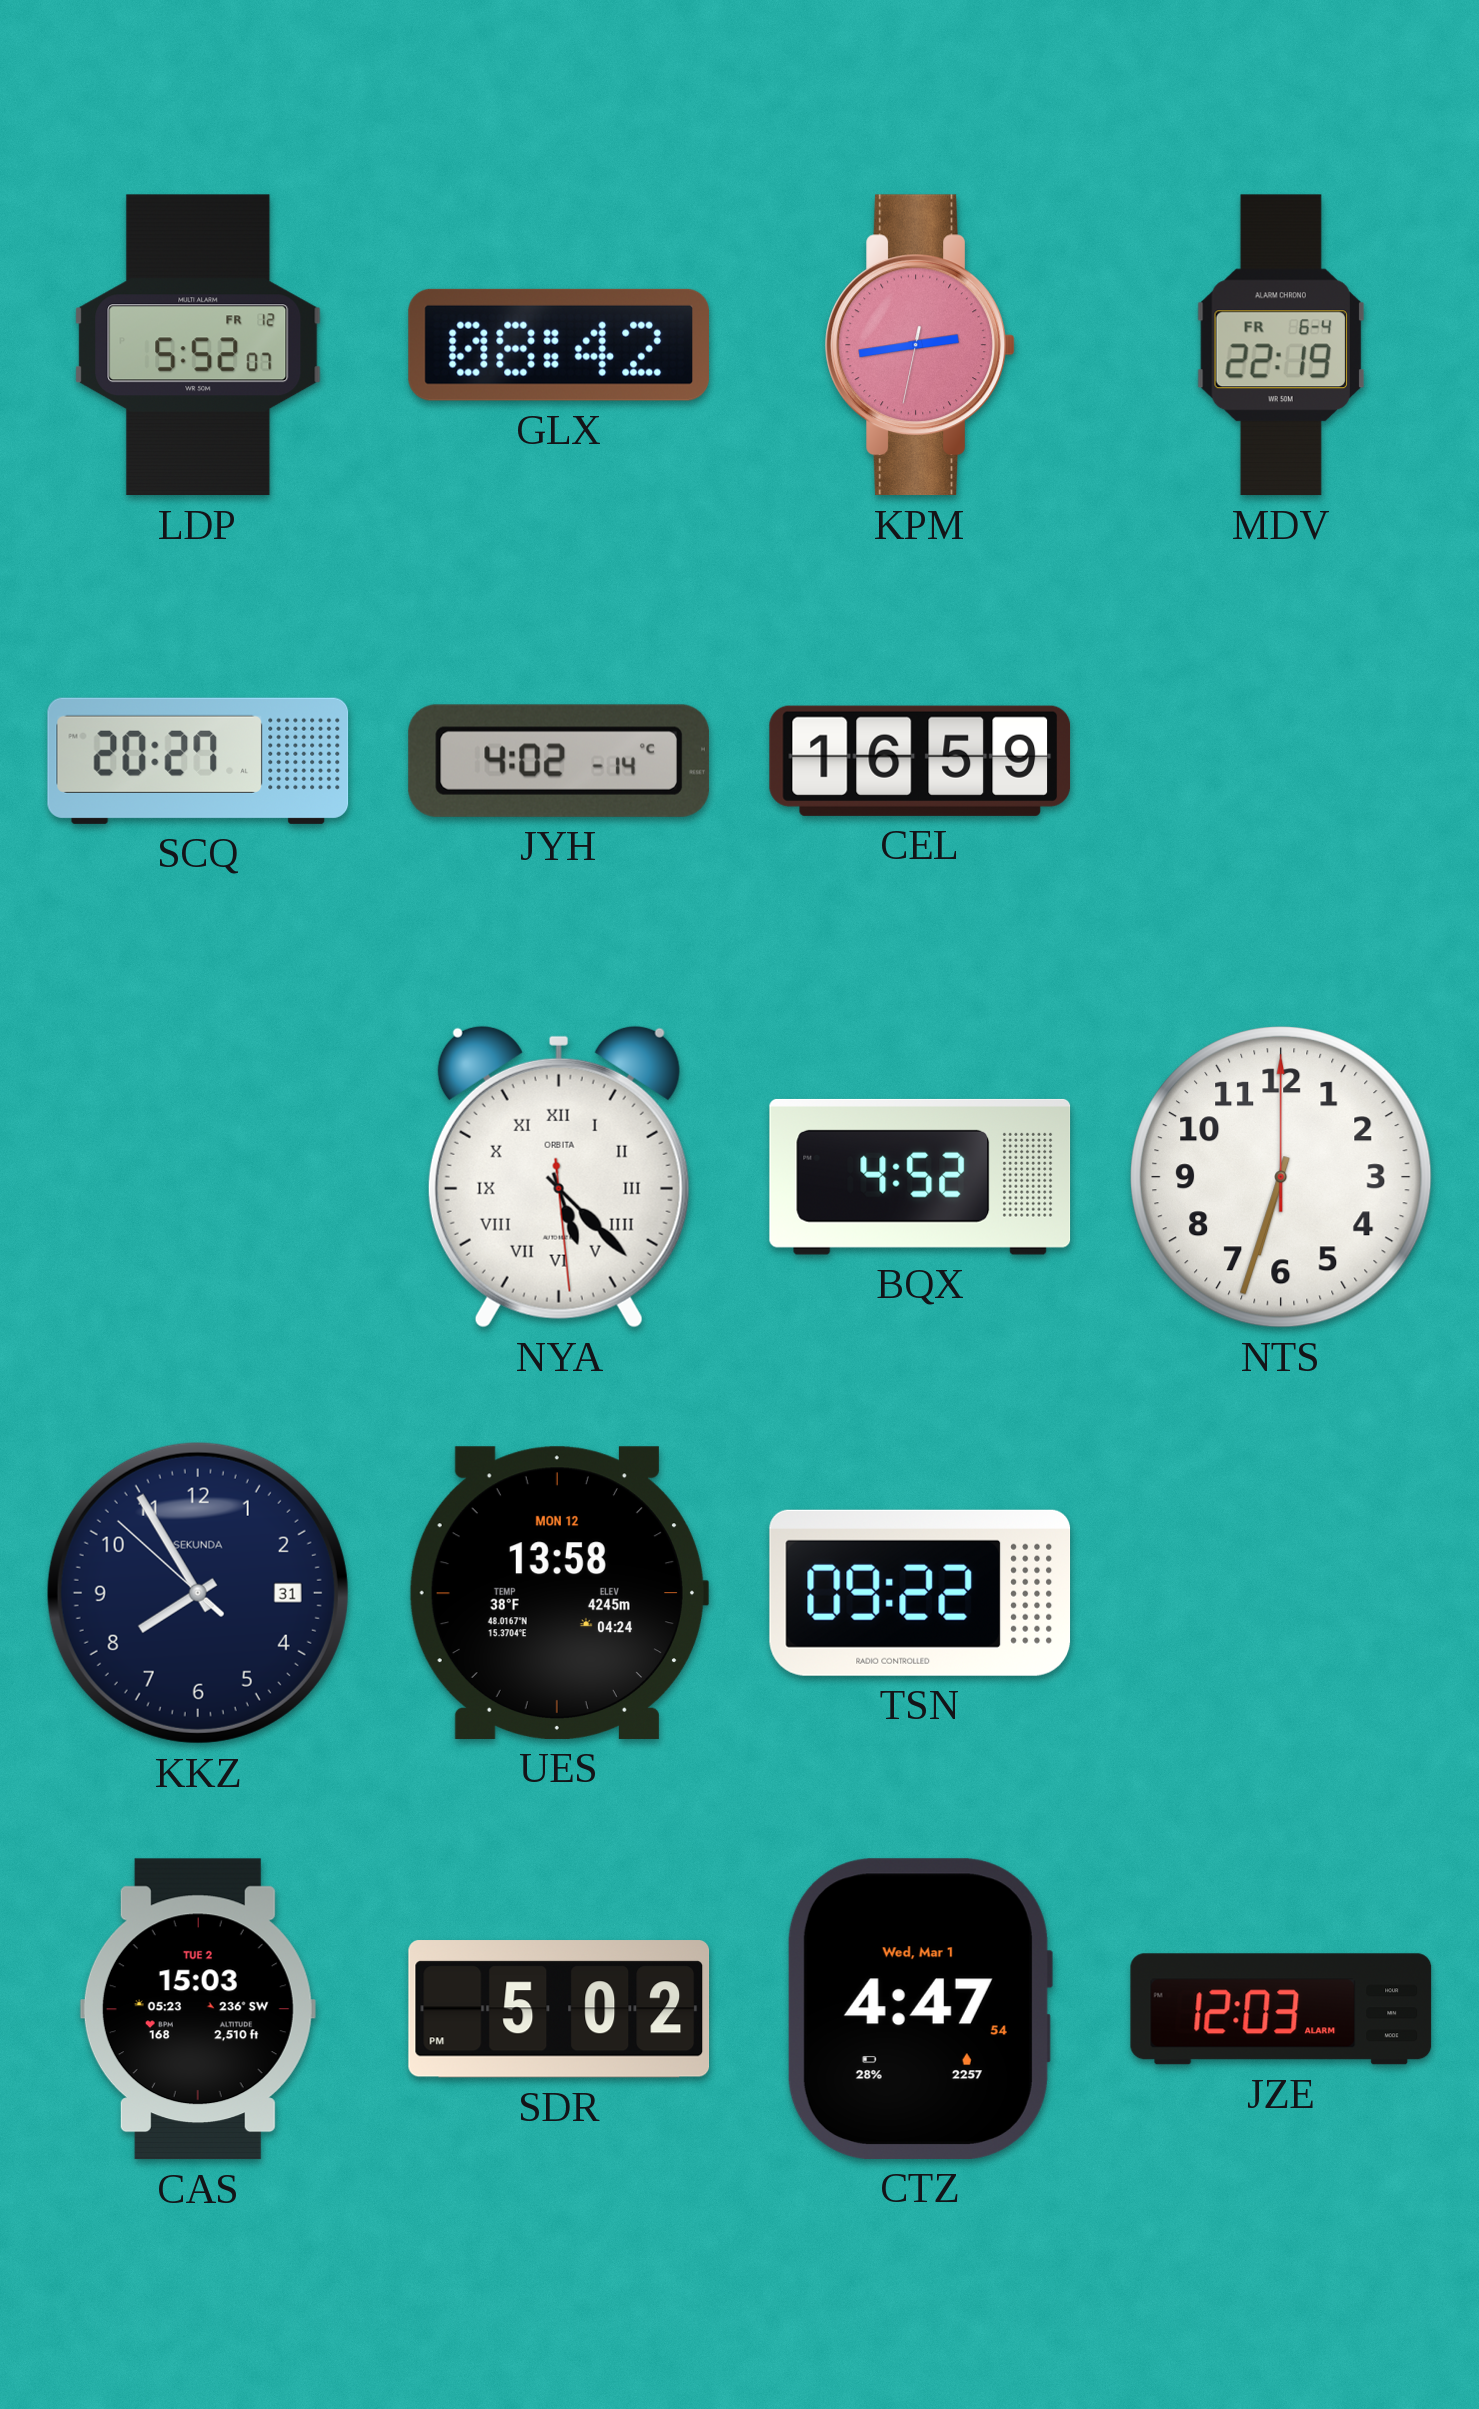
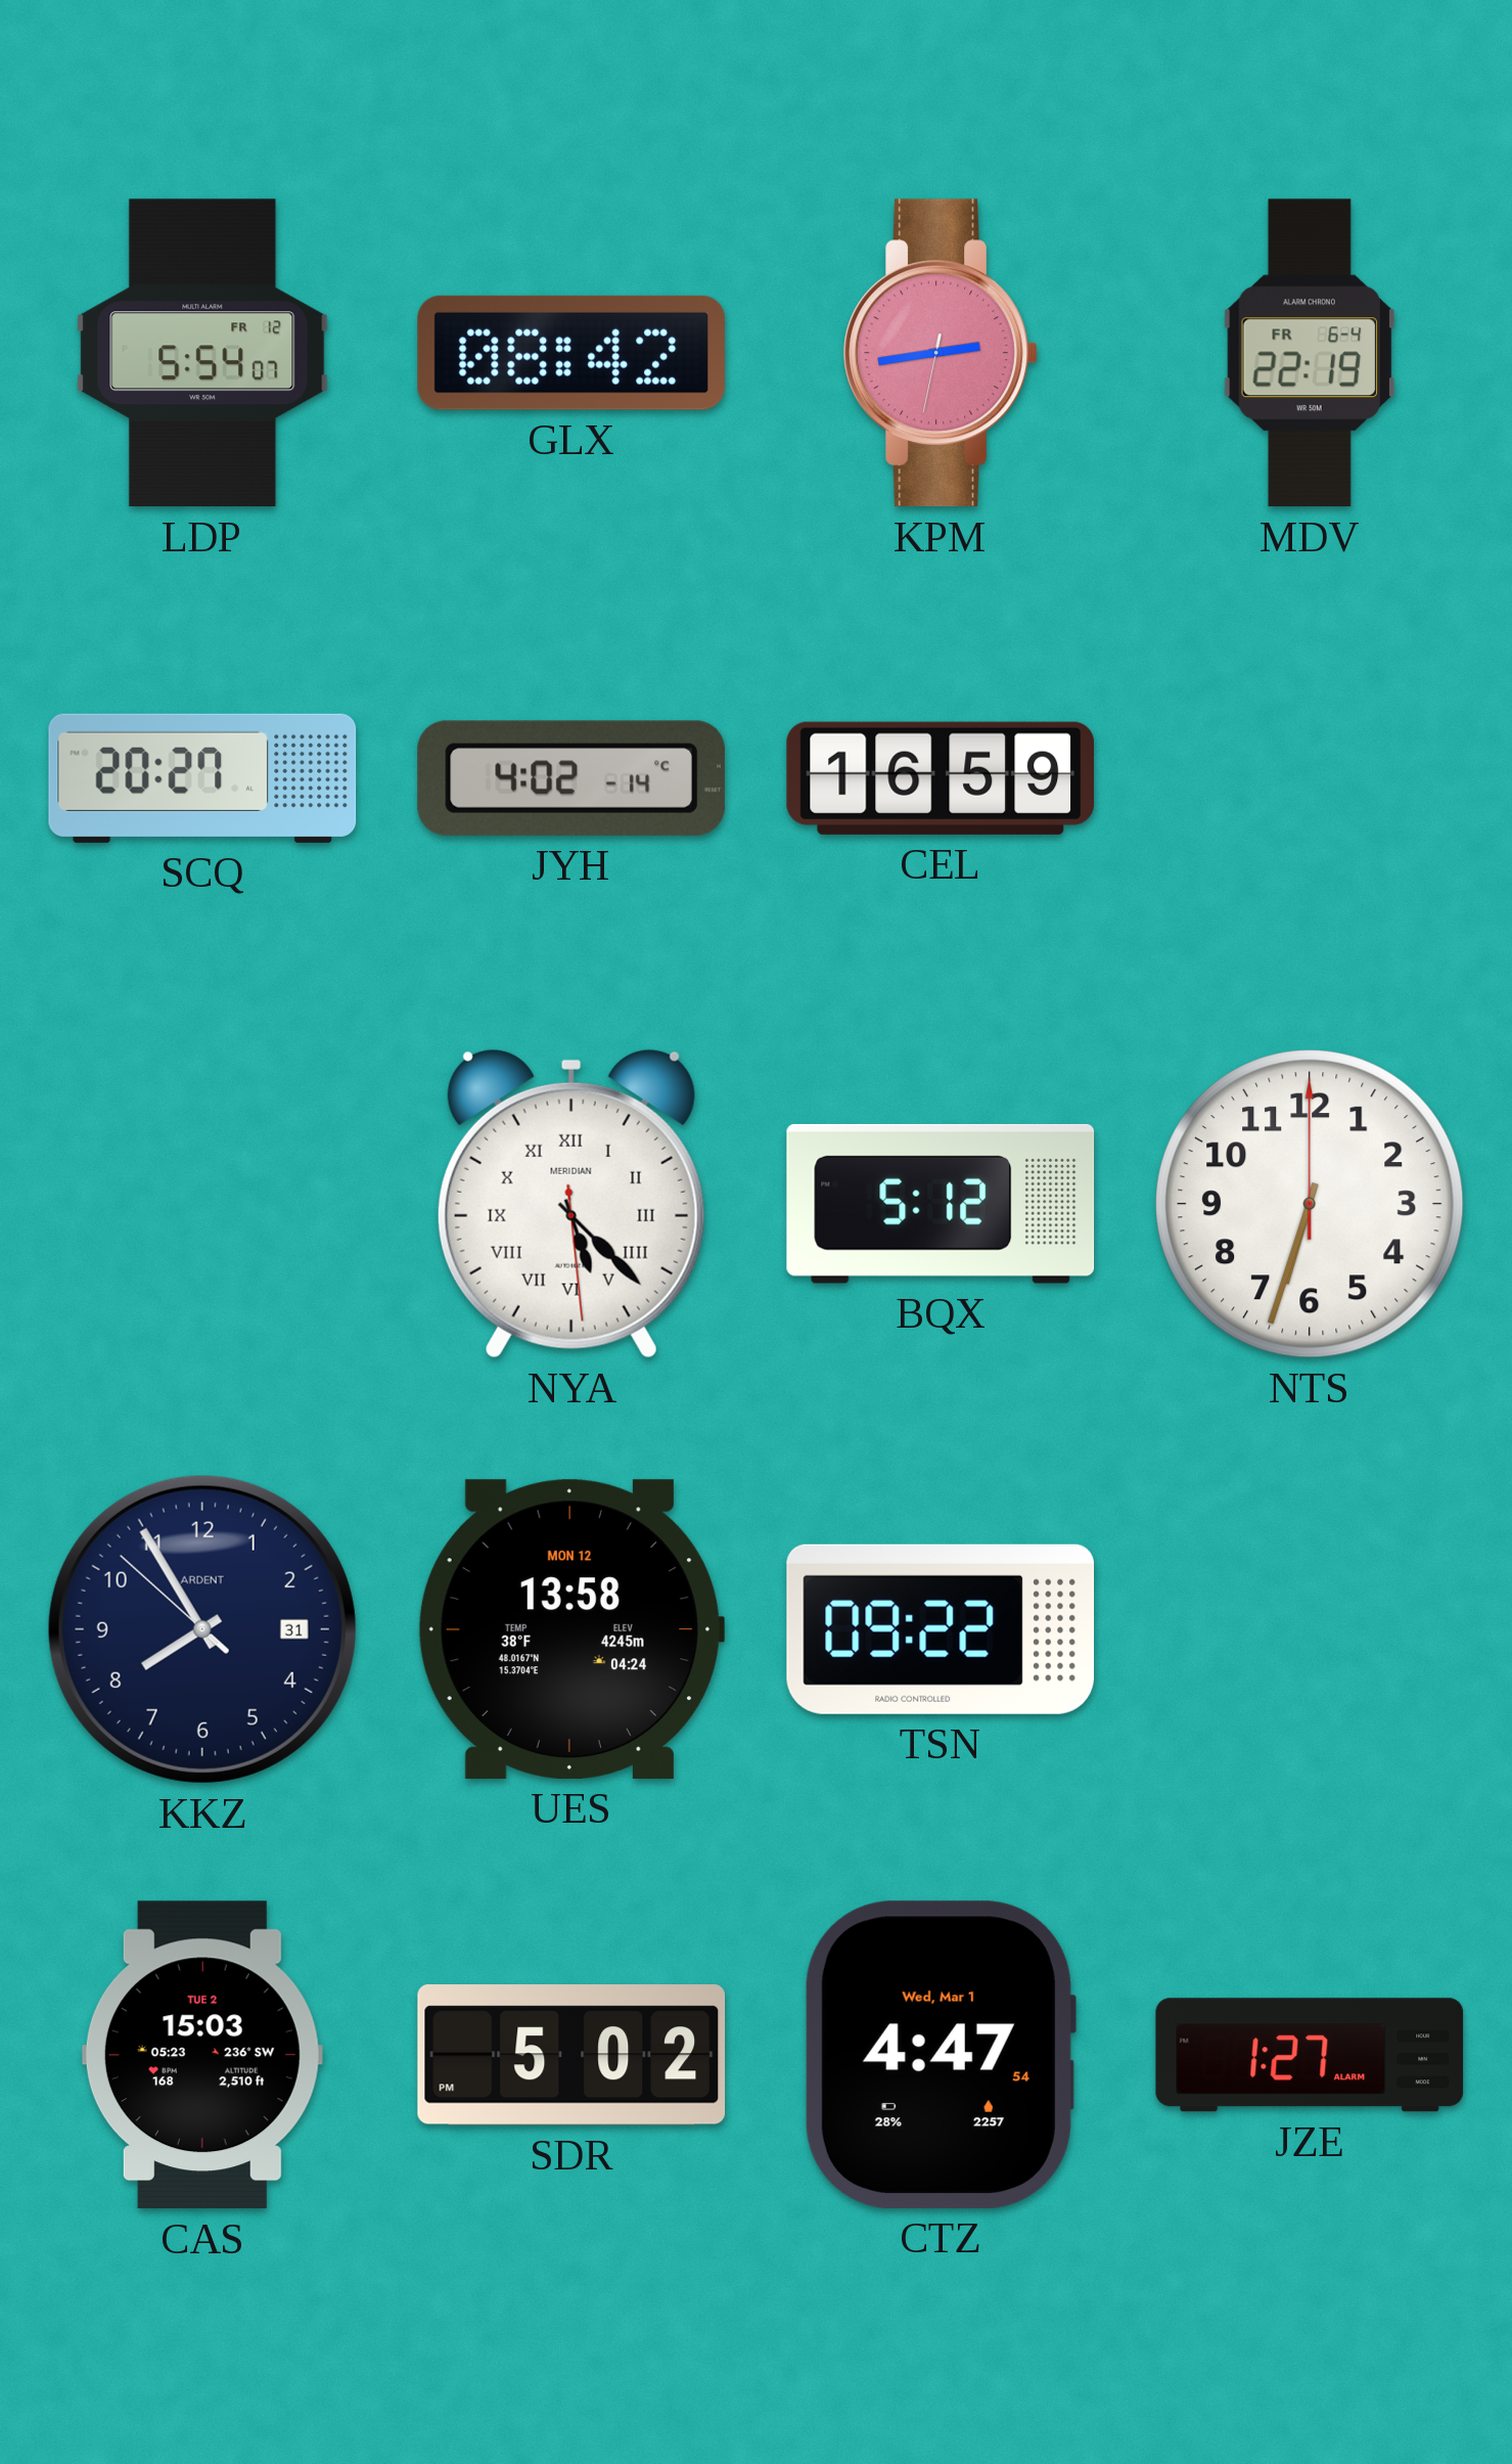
LDP: 5:52 -> 5:54 (202, 353)
NYA brand: ORBITA -> MERIDIAN (571, 1204)
BQX: 4:52 -> 5:12 (941, 1204)
KKZ brand: SEKUNDA -> ARDENT (202, 1629)
JZE: 12:03 -> 1:27 (1310, 2055)
